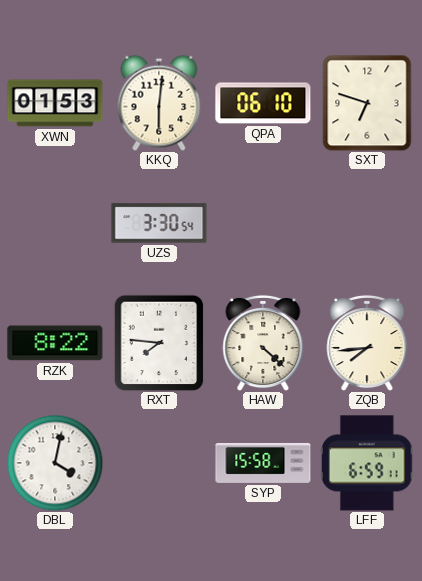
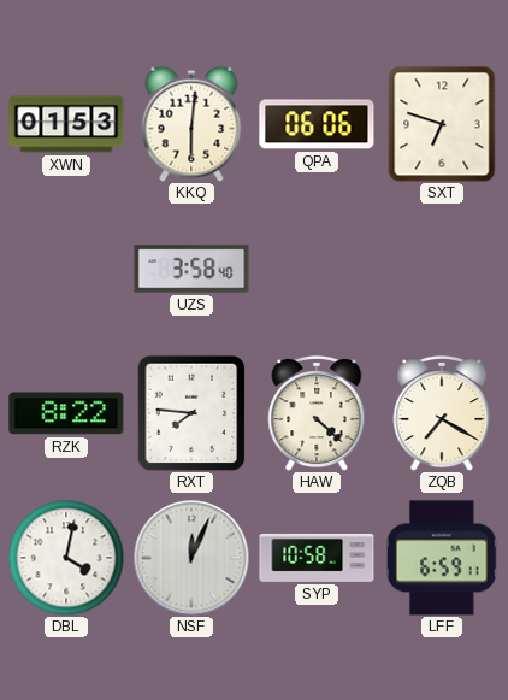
QPA: 06:10 -> 06:06 (317, 124)
UZS: 3:30 -> 3:58 (191, 269)
ZQB: 7:44 -> 7:20 (442, 413)
NSF: none -> 12:04 (191, 558)
SYP: 15:58 -> 10:58 (317, 558)
